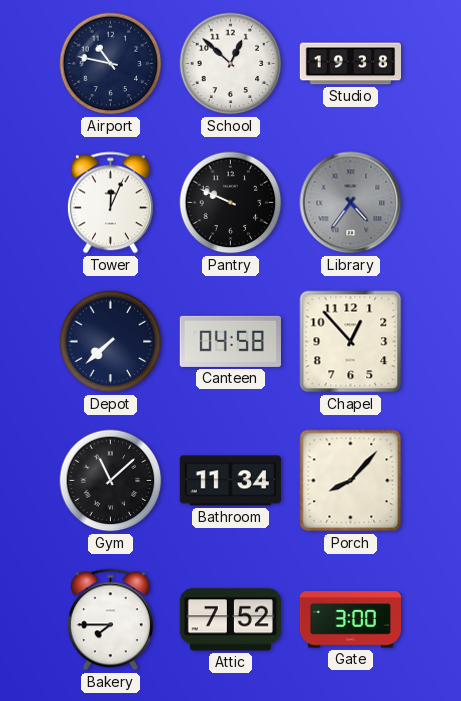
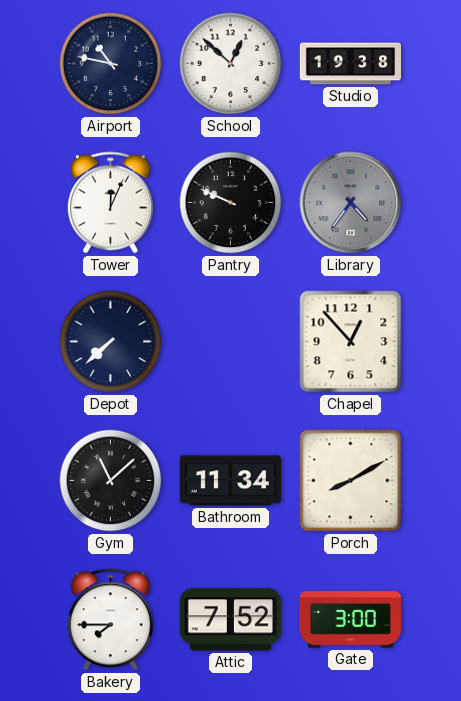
Canteen: 04:58 -> none (230, 341)
Porch: 8:07 -> 8:10 (351, 481)
